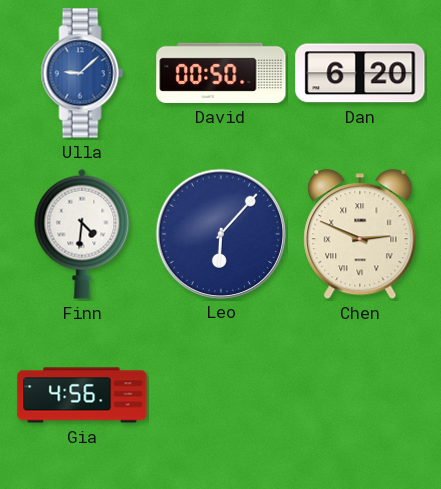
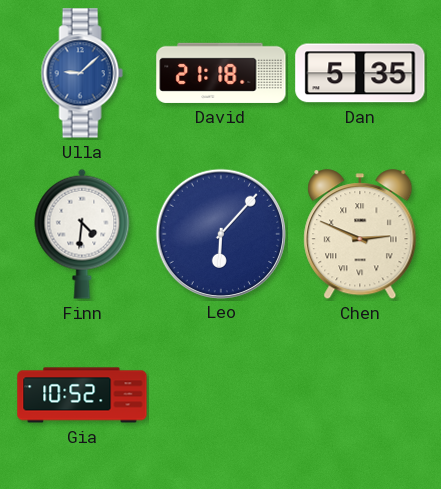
David: 00:50 -> 21:18 (221, 73)
Dan: 6:20 -> 5:35 (360, 73)
Gia: 4:56 -> 10:52 (82, 395)
